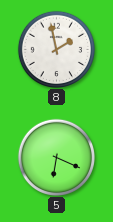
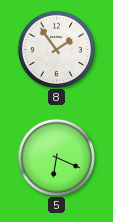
8: 1:58 -> 1:54 (56, 49)
